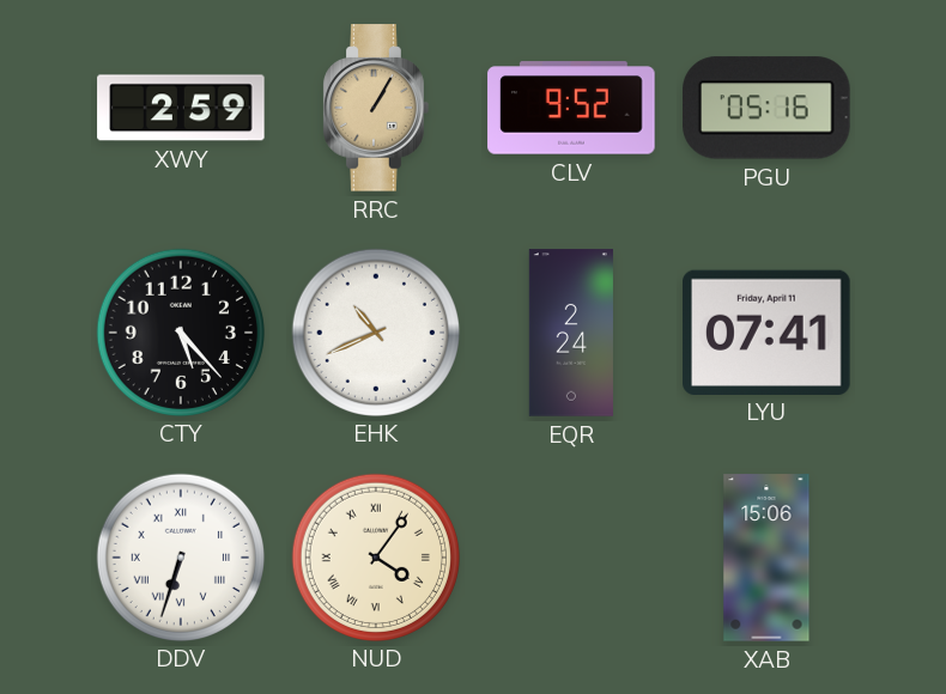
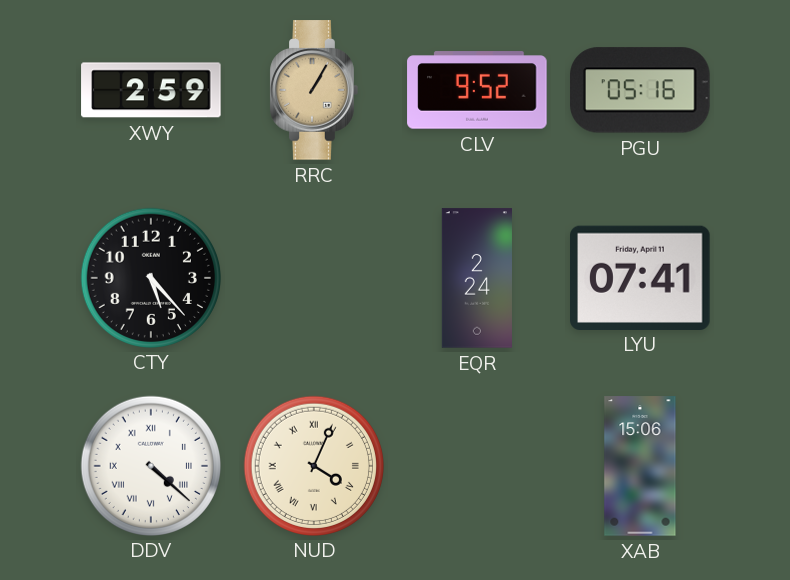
EHK: 10:41 -> none (375, 331)
DDV: 6:33 -> 4:22 (150, 465)
NUD: 4:06 -> 4:04 (313, 465)
